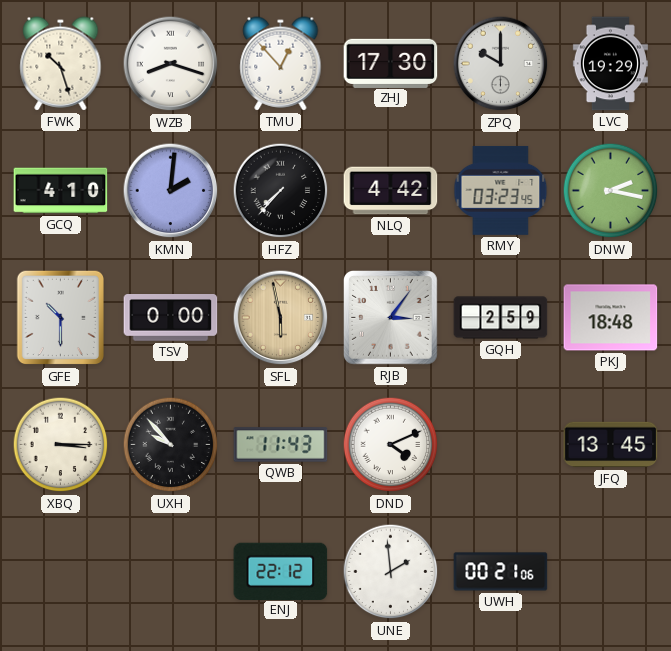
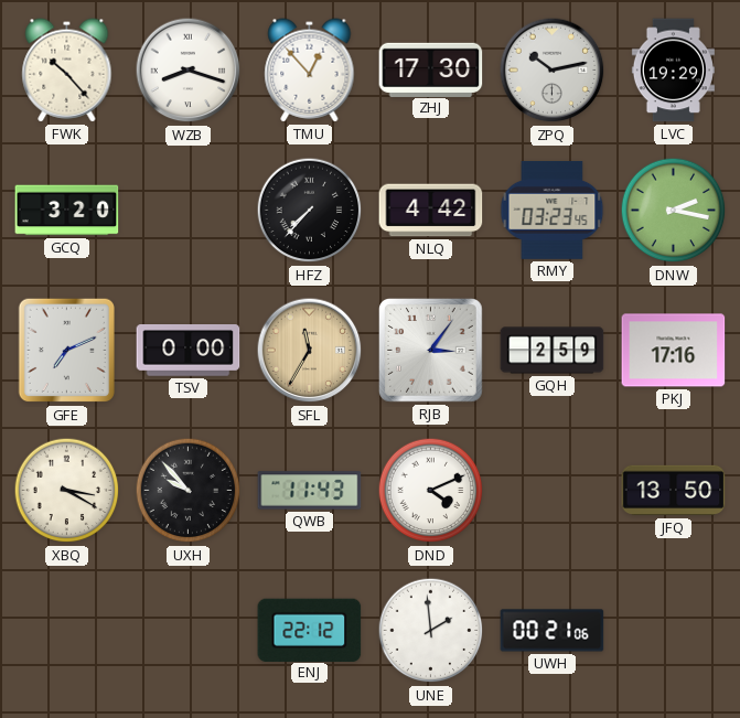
FWK: 10:27 -> 10:23 (67, 71)
ZPQ: 10:00 -> 10:13 (553, 71)
GCQ: 4:10 -> 3:20 (67, 211)
KMN: 2:01 -> none (171, 191)
GFE: 10:30 -> 7:11 (67, 351)
SFL: 5:58 -> 11:35 (310, 351)
PKJ: 18:48 -> 17:16 (674, 351)
XBQ: 3:15 -> 3:20 (67, 491)
JFQ: 13:45 -> 13:50 (674, 491)
